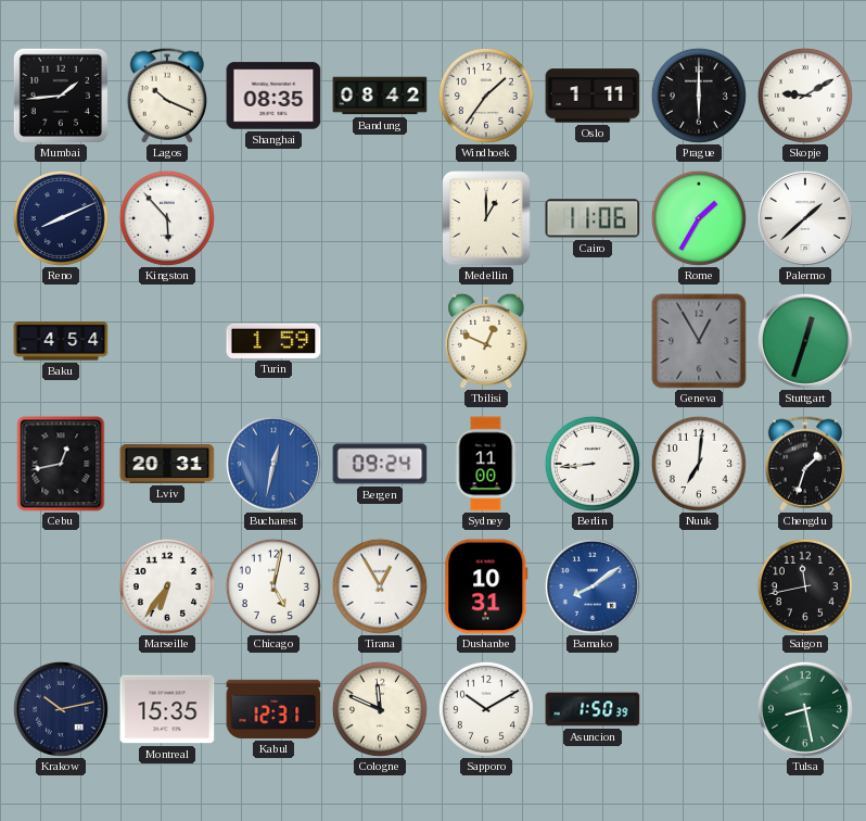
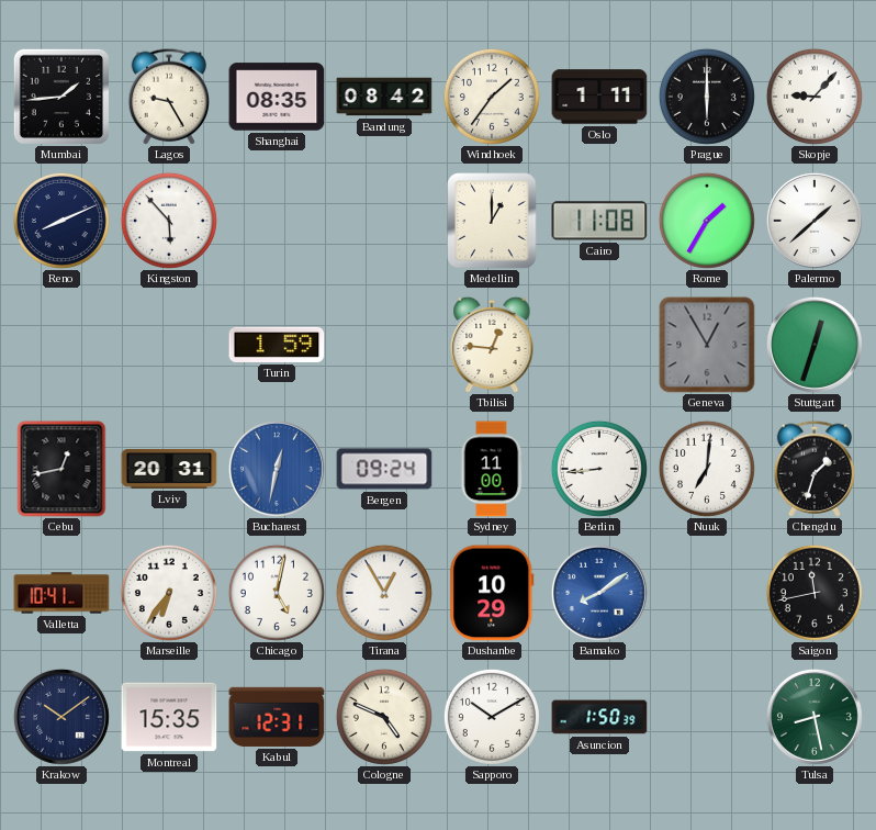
Lagos: 10:19 -> 9:25 (168, 97)
Skopje: 9:10 -> 9:07 (815, 97)
Cairo: 11:06 -> 11:08 (599, 221)
Baku: 4:54 -> none (61, 341)
Tbilisi: 12:49 -> 12:46 (492, 345)
Valletta: none -> 10:41 (61, 593)
Dushanbe: 10:31 -> 10:29 (492, 593)
Krakow: 10:13 -> 10:09 (61, 717)
Cologne: 11:49 -> 4:49 (384, 717)
